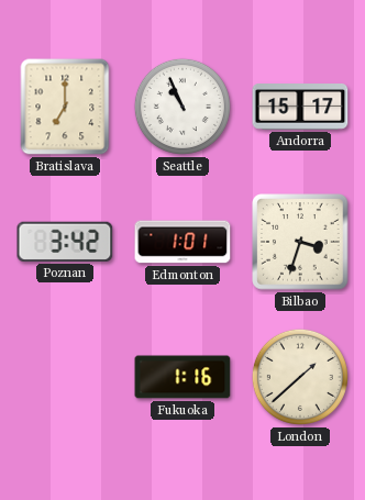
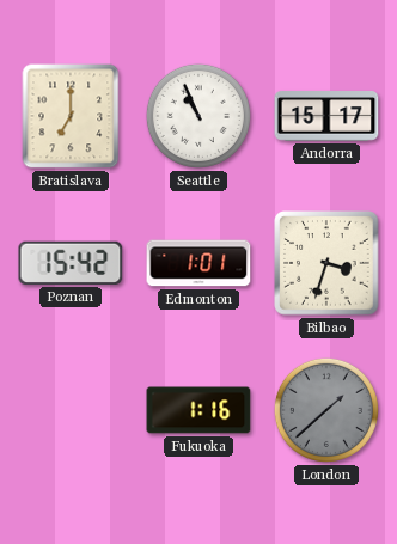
Poznan: 3:42 -> 15:42 (71, 263)
London dial: cream -> grey (326, 410)
